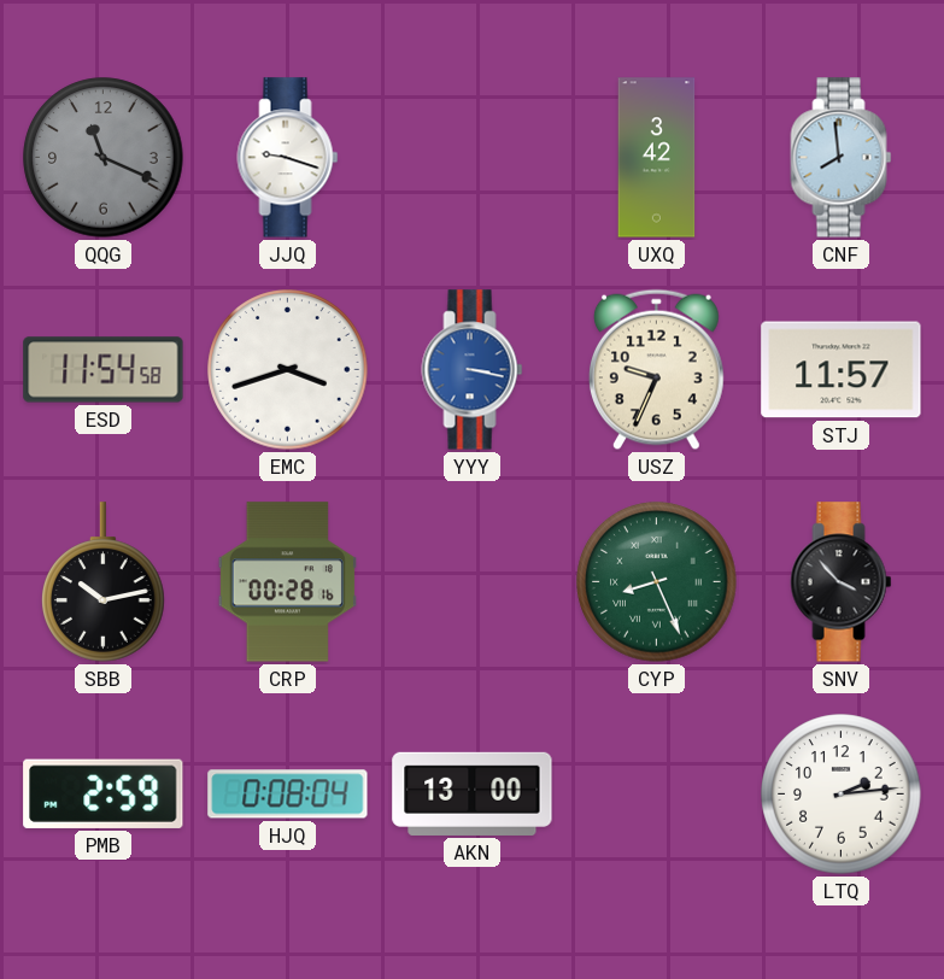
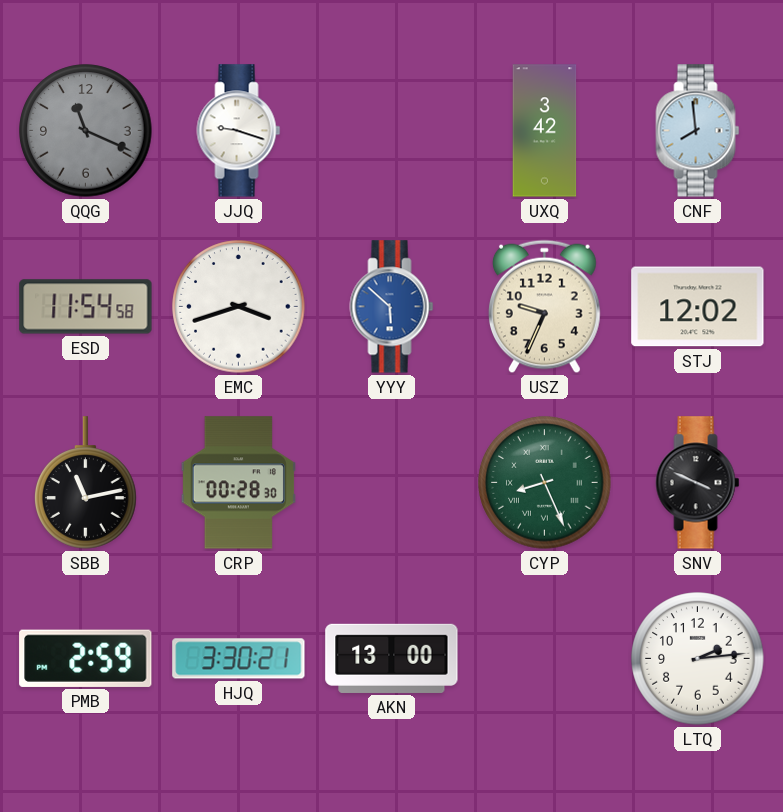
YYY: 3:17 -> 5:52 (392, 307)
STJ: 11:57 -> 12:02 (698, 307)
SBB: 10:13 -> 11:13 (86, 483)
CRP: 00:28:16 -> 00:28:30 (238, 483)
SNV: 3:53 -> 3:49 (698, 483)
HJQ: 0:08 -> 3:30 (239, 659)
